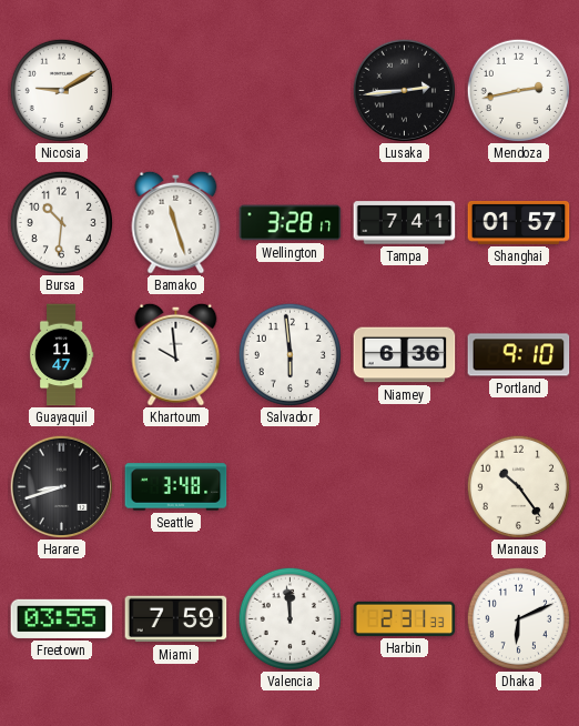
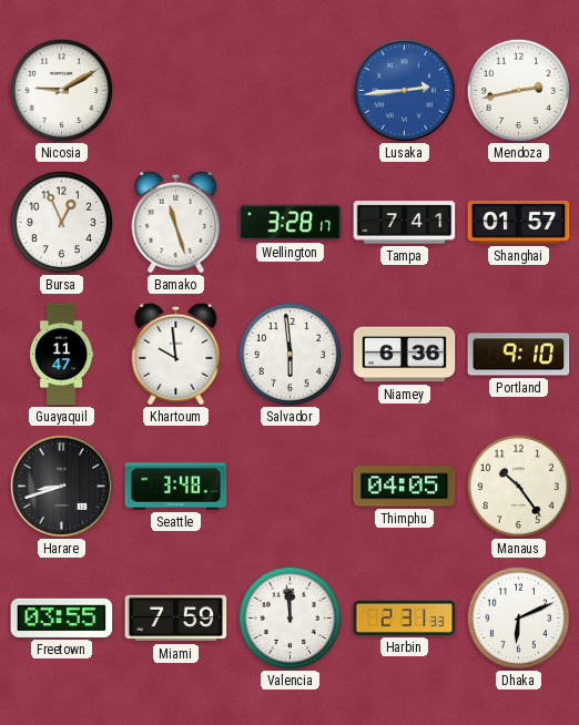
Lusaka dial: black -> blue (404, 90)
Bursa: 10:31 -> 12:56 (61, 222)
Thimphu: none -> 04:05 (405, 487)
